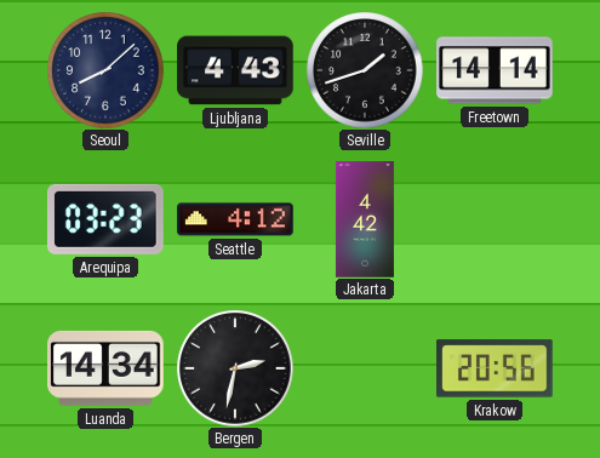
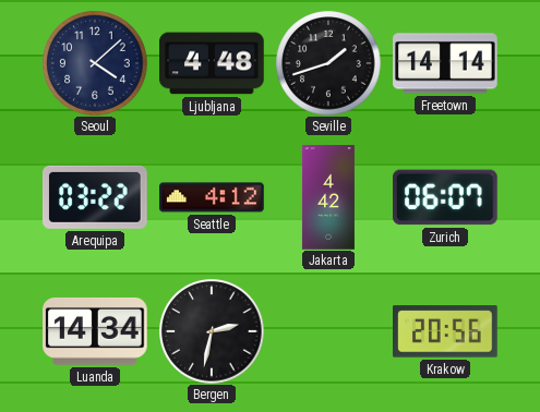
Seoul: 8:08 -> 4:08 (95, 63)
Ljubljana: 4:43 -> 4:48 (212, 63)
Arequipa: 03:23 -> 03:22 (96, 197)
Zurich: none -> 06:07 (446, 197)
